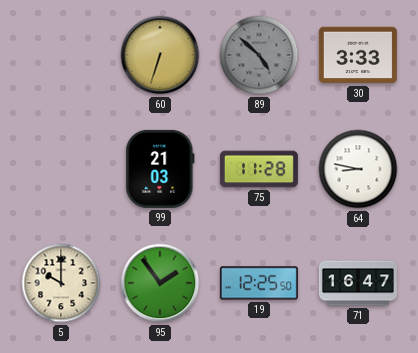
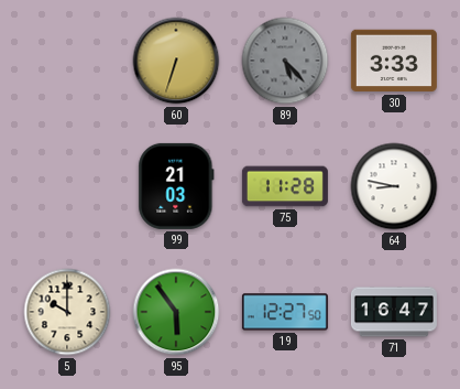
89: 4:52 -> 5:23 (285, 61)
95: 1:54 -> 5:54 (176, 312)
19: 12:25 -> 12:27 (285, 312)
